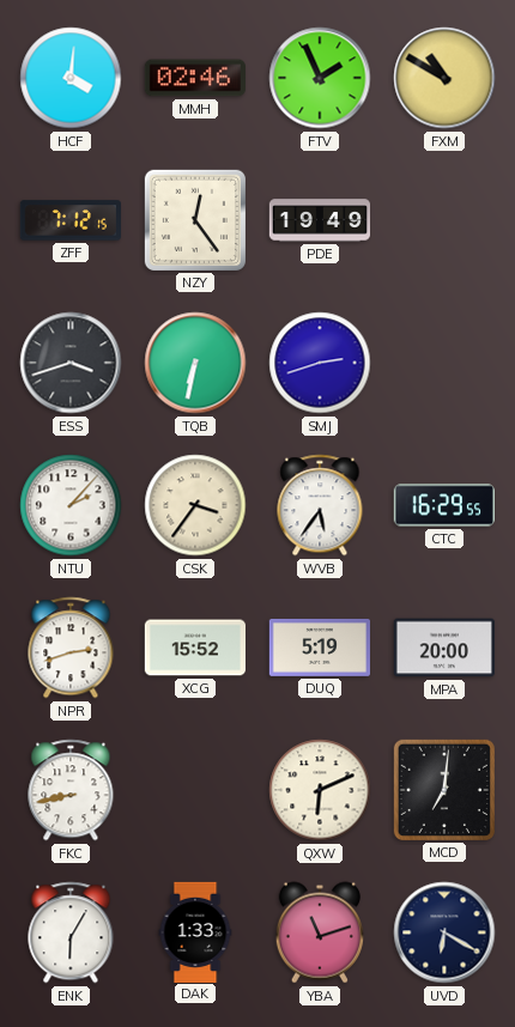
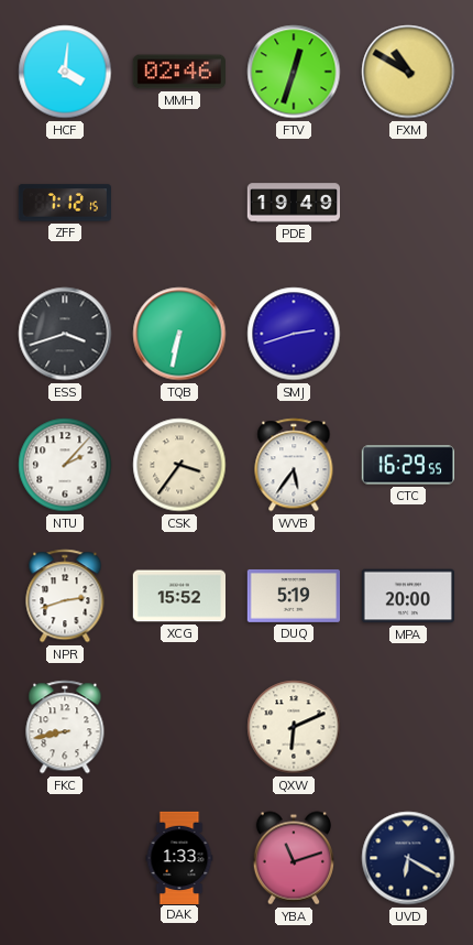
FTV: 1:56 -> 12:33 (294, 72)
NZY: 12:24 -> none (195, 220)
MCD: 7:01 -> none (444, 790)
ENK: 6:05 -> none (71, 932)
